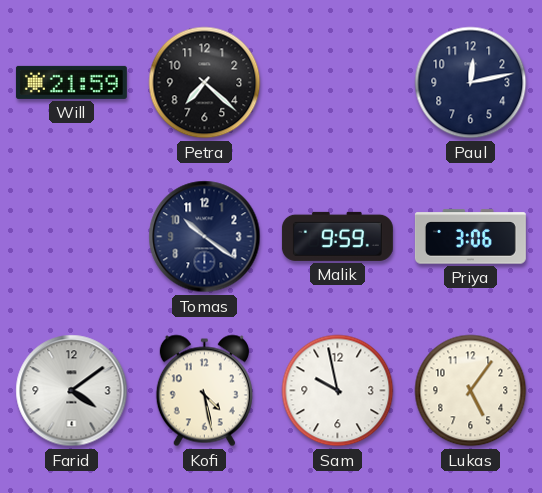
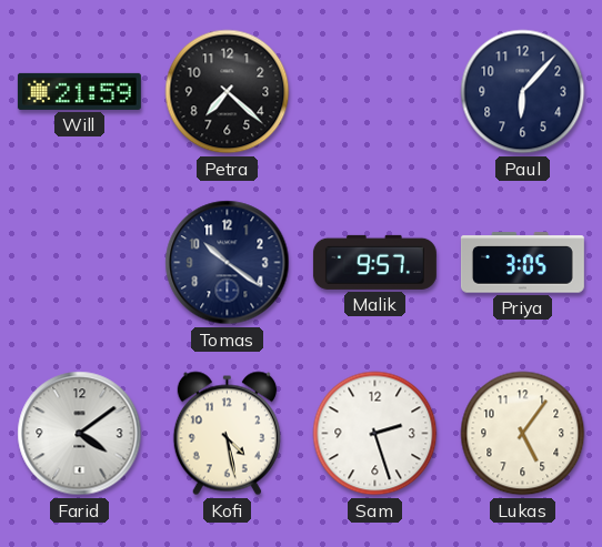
Paul: 12:13 -> 6:07 (523, 92)
Malik: 9:59 -> 9:57 (374, 262)
Priya: 3:06 -> 3:05 (522, 263)
Sam: 9:58 -> 2:27 (375, 434)
